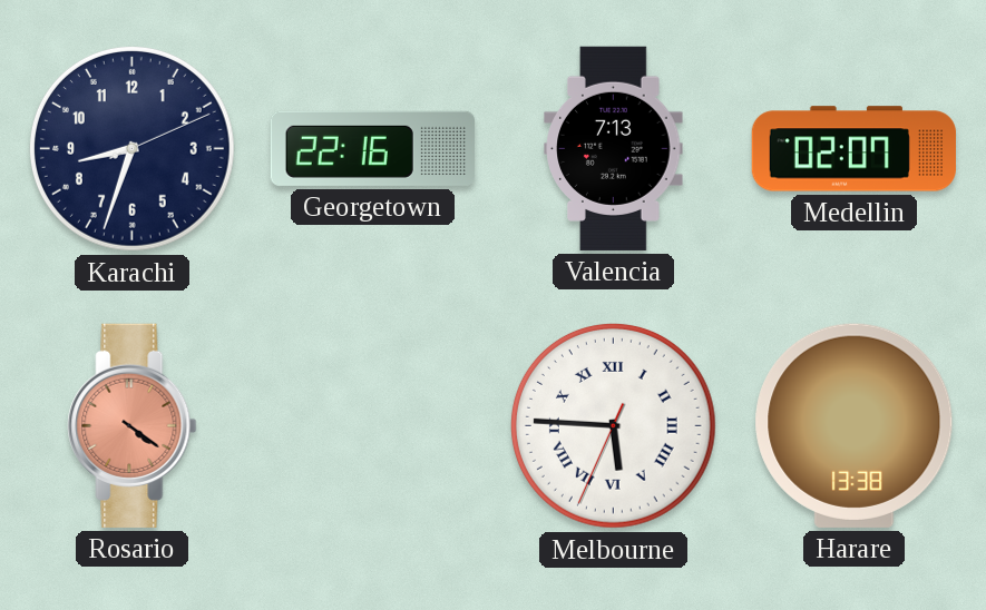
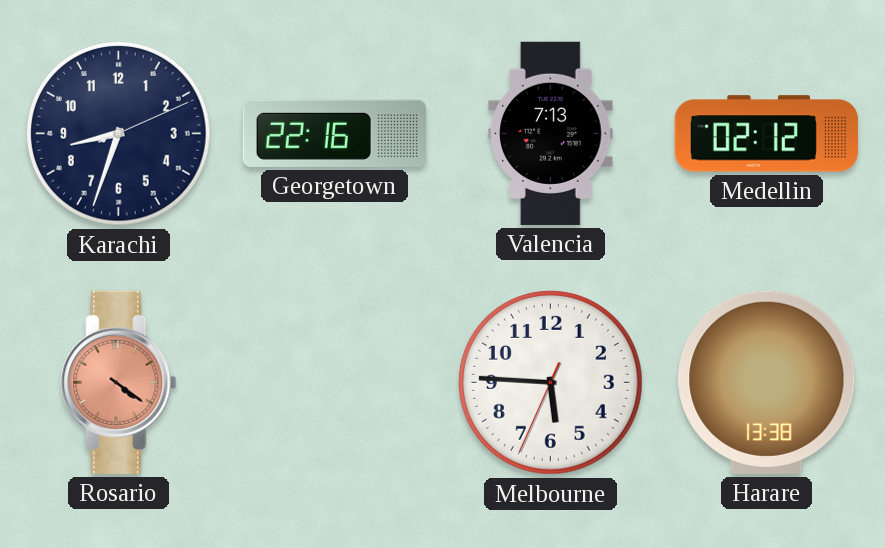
Medellin: 02:07 -> 02:12 (766, 134)
Melbourne numerals: Roman -> Arabic (550, 382)
